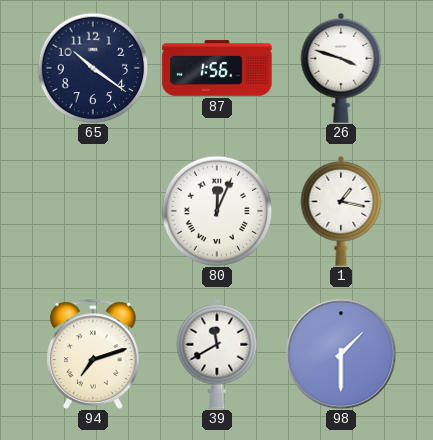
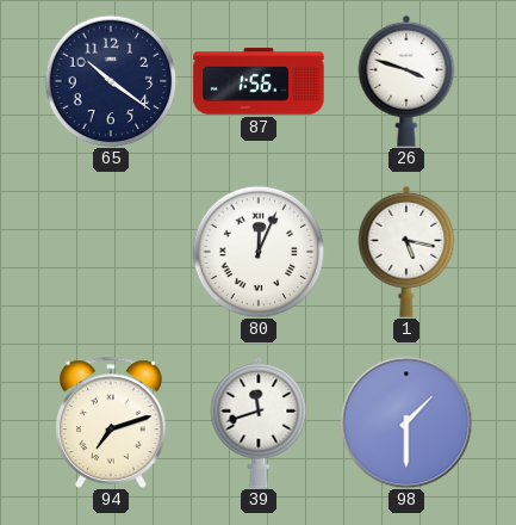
1: 1:17 -> 5:17 (406, 252)
39: 11:40 -> 11:42 (259, 422)
